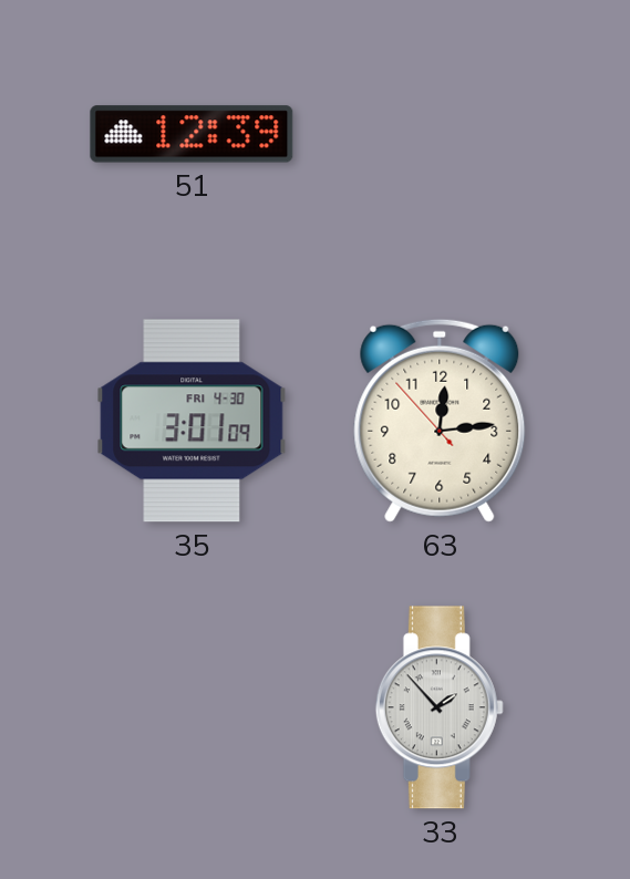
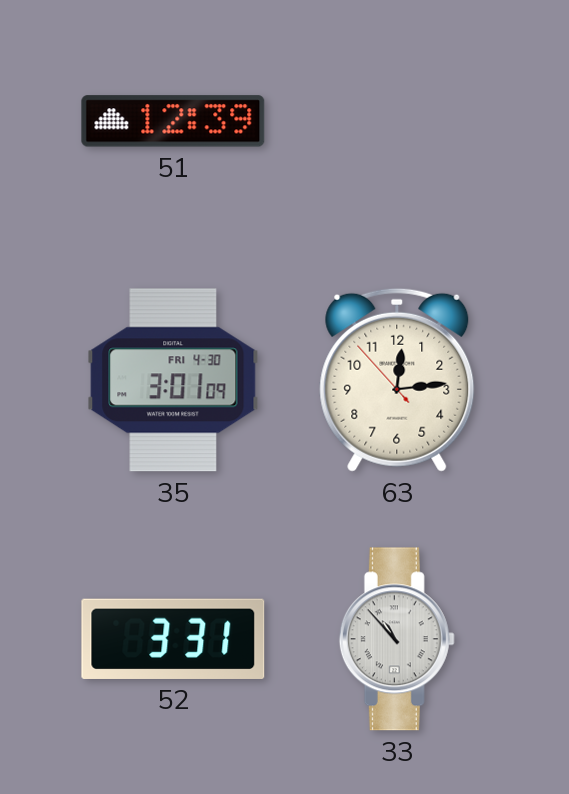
52: none -> 3:31 (173, 639)
33: 1:53 -> 10:53 (397, 639)
